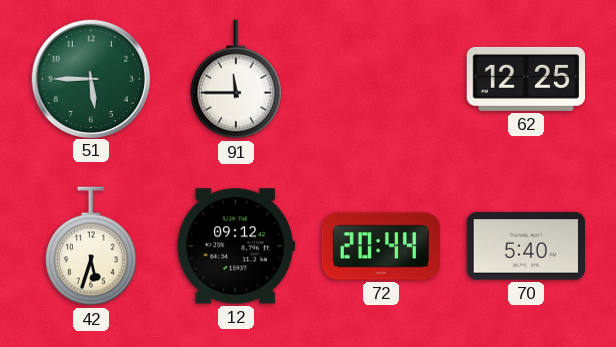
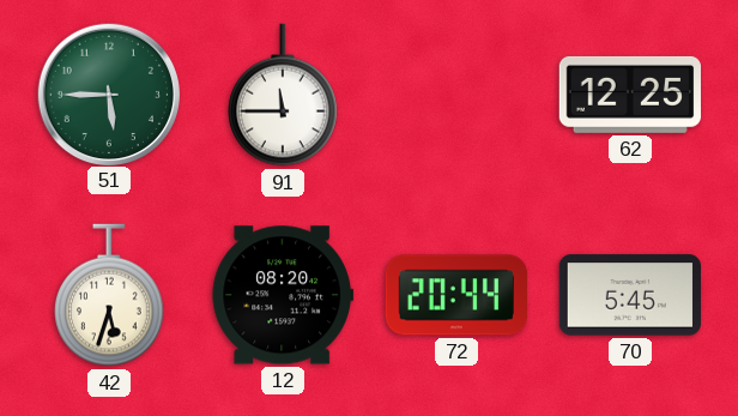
12: 09:12 -> 08:20 (282, 295)
70: 5:40 -> 5:45 (629, 295)
